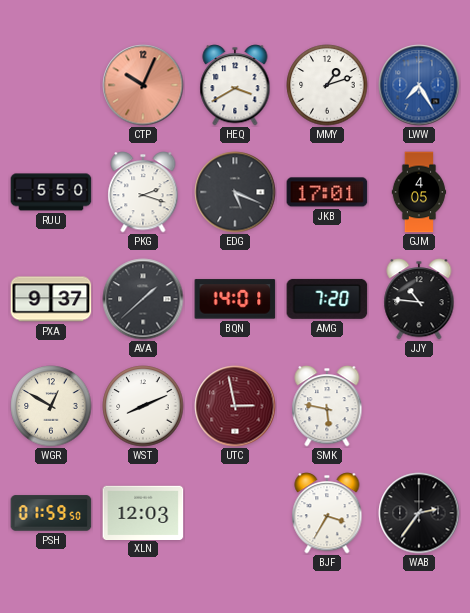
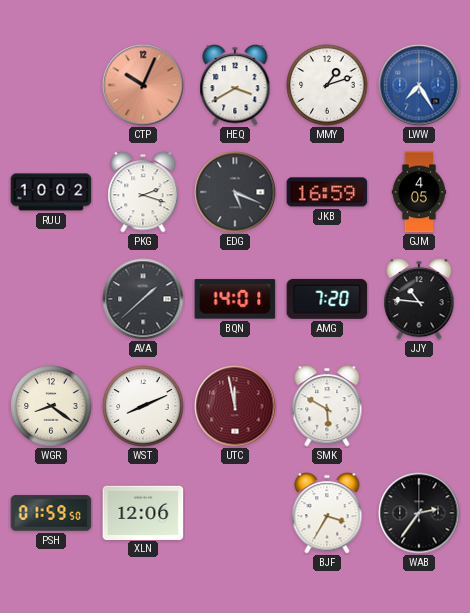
RUU: 5:50 -> 10:02 (51, 192)
JKB: 17:01 -> 16:59 (327, 192)
PXA: 9:37 -> none (51, 299)
WGR: 12:50 -> 8:21 (51, 406)
UTC: 2:58 -> 11:58 (235, 406)
SMK: 5:47 -> 5:50 (327, 406)
XLN: 12:03 -> 12:06 (143, 512)
